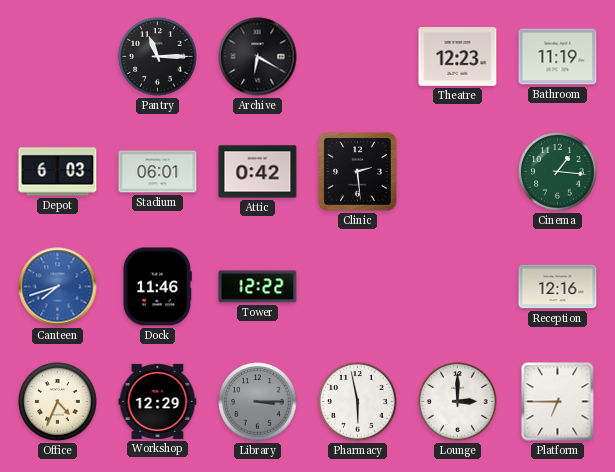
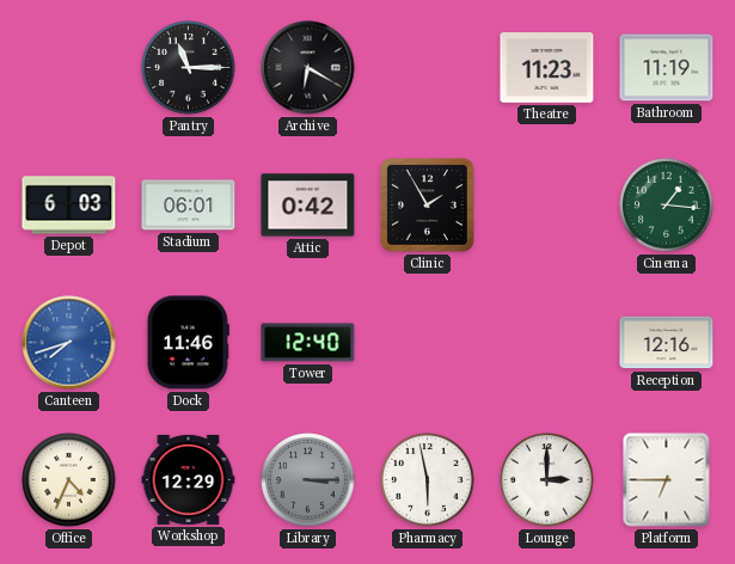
Theatre: 12:23 -> 11:23 (547, 68)
Clinic: 2:29 -> 1:55 (428, 206)
Tower: 12:22 -> 12:40 (308, 343)
